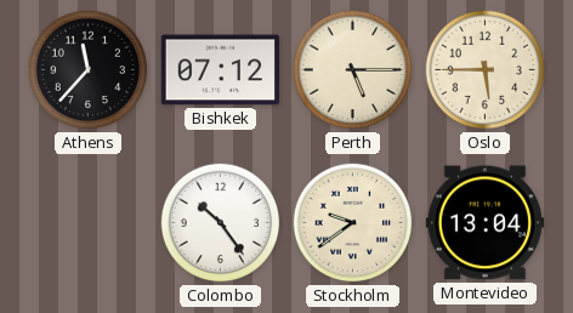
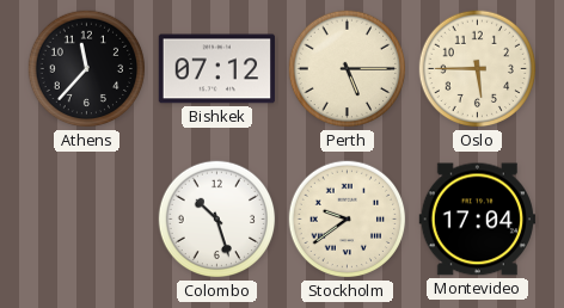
Colombo: 10:24 -> 10:27 (217, 220)
Montevideo: 13:04 -> 17:04 (477, 220)
